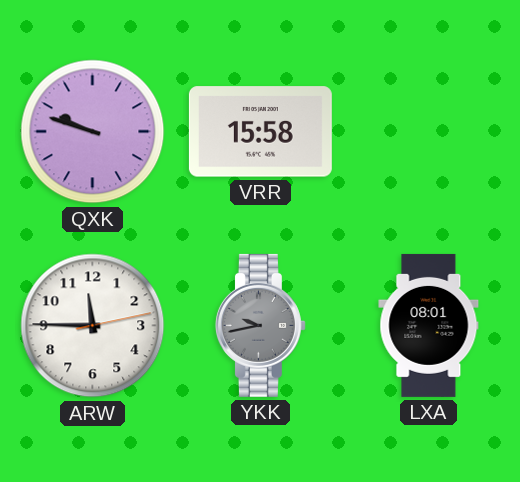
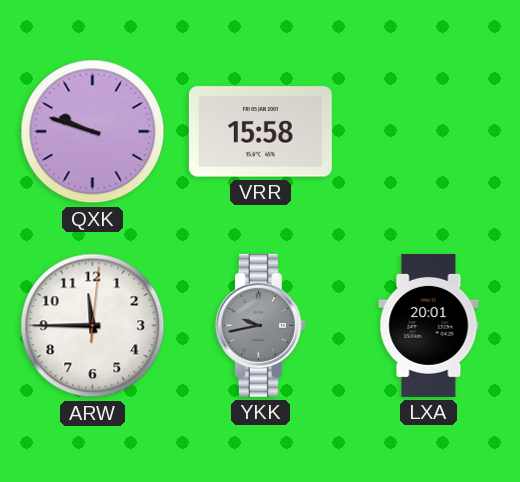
ARW: 11:45:13 -> 11:45:01 (93, 326)
LXA: 08:01 -> 20:01 (429, 325)
